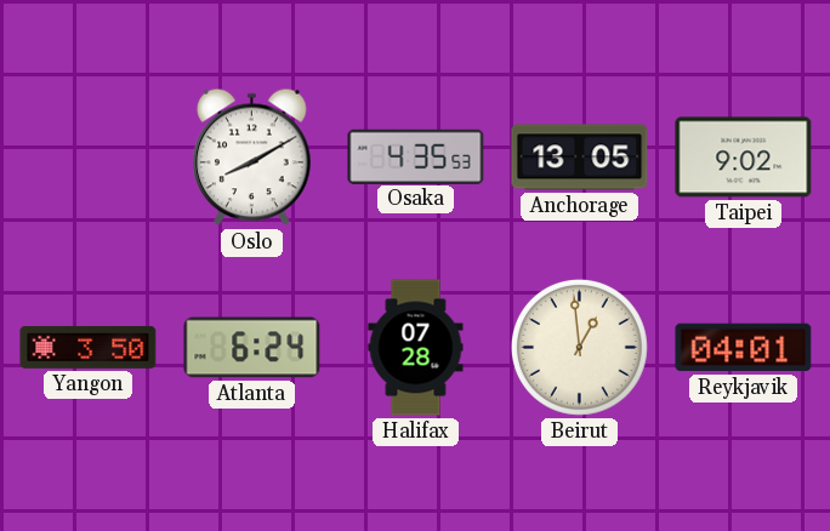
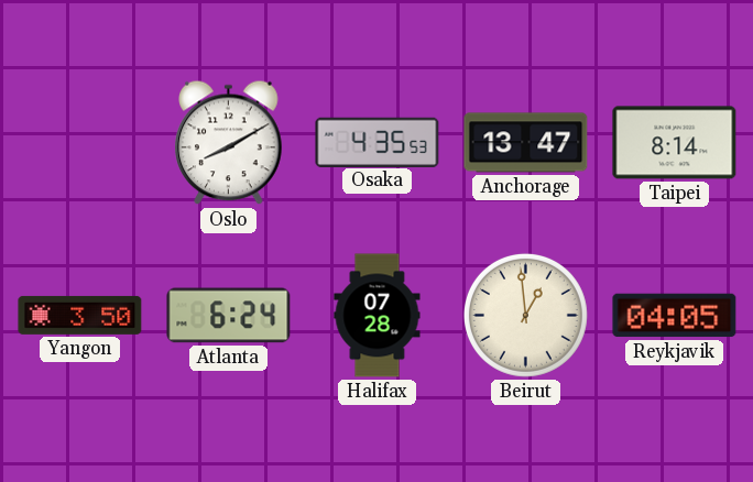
Anchorage: 13:05 -> 13:47 (526, 143)
Taipei: 9:02 -> 8:14 (675, 143)
Reykjavik: 04:01 -> 04:05 (675, 316)
